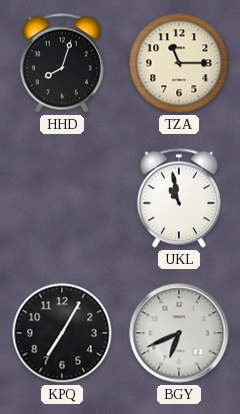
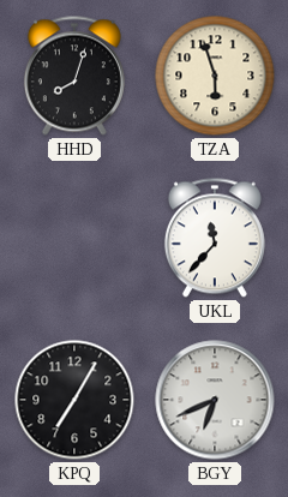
TZA: 11:15 -> 5:57 (215, 76)
UKL: 10:58 -> 11:37 (215, 238)
